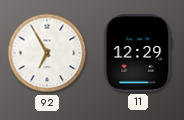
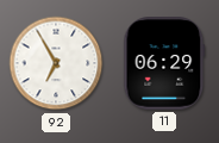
11: 12:29 -> 06:29 (164, 63)
